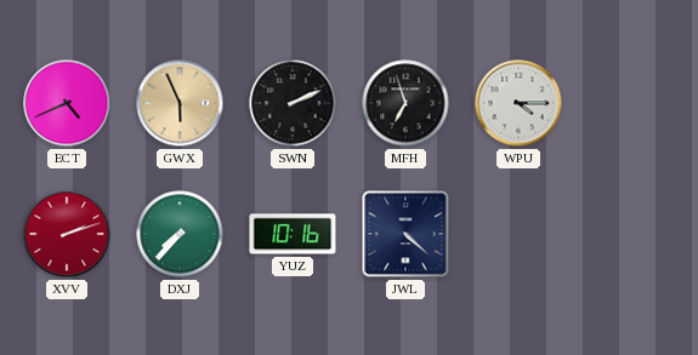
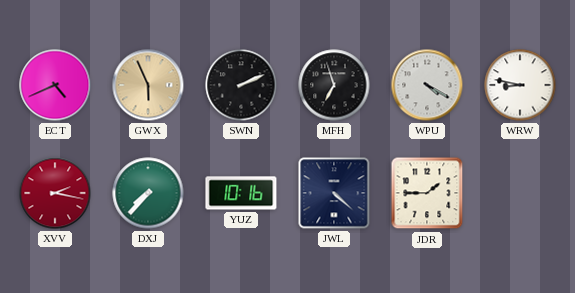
WPU: 4:15 -> 4:20 (427, 85)
WRW: none -> 8:47 (520, 85)
XVV: 2:12 -> 2:17 (55, 193)
JDR: none -> 1:45 (427, 193)
